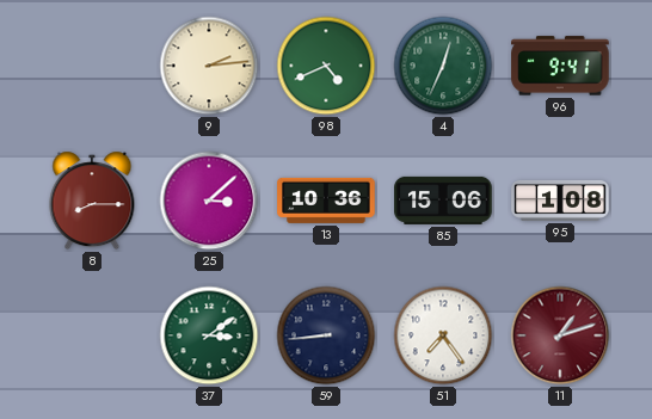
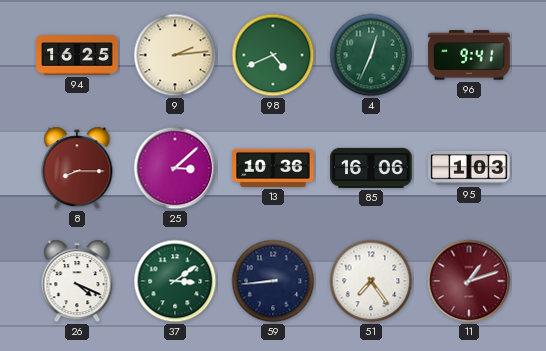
94: none -> 16:25 (77, 55)
85: 15:06 -> 16:06 (371, 168)
95: 1:08 -> 1:03 (469, 168)
26: none -> 4:19 (77, 281)
